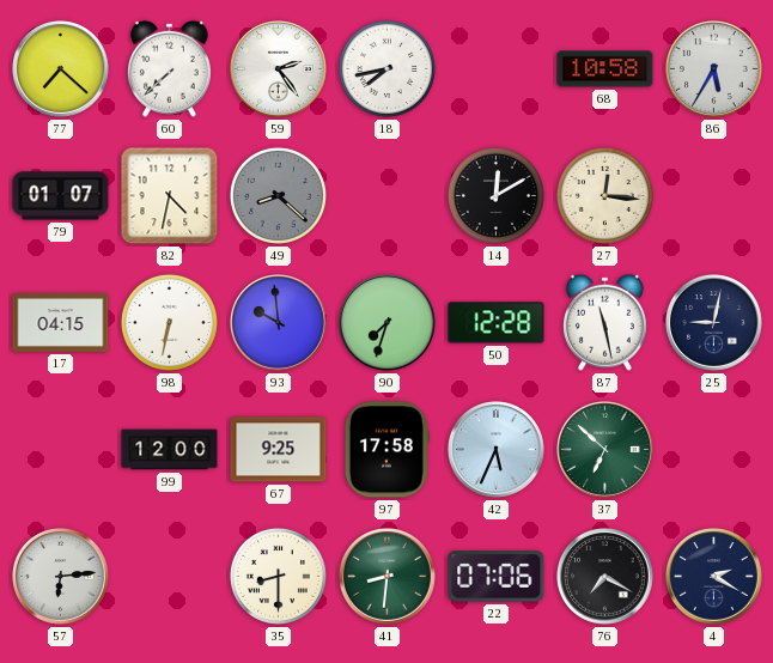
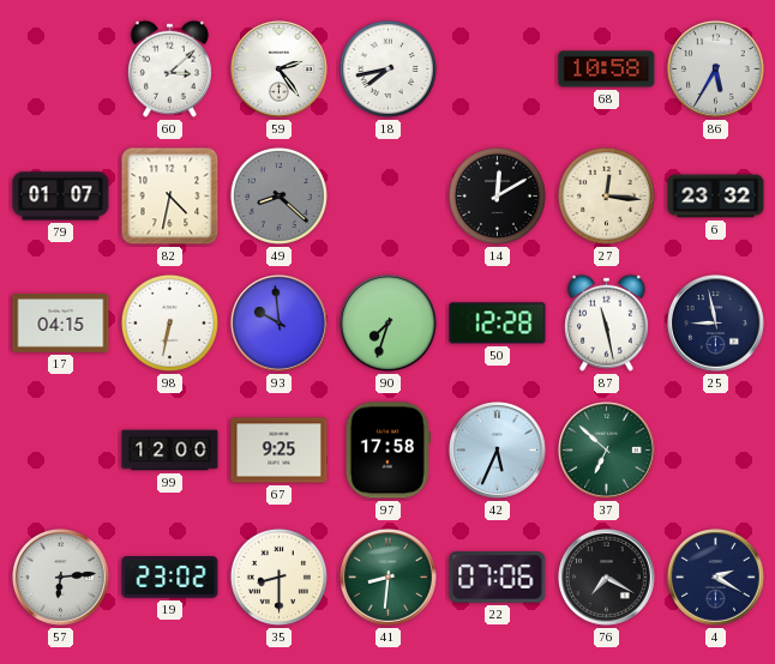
77: 7:22 -> none (61, 69)
60: 7:38 -> 3:08 (169, 68)
6: none -> 23:32 (716, 197)
25: 9:02 -> 8:58 (716, 324)
19: none -> 23:02 (170, 578)
